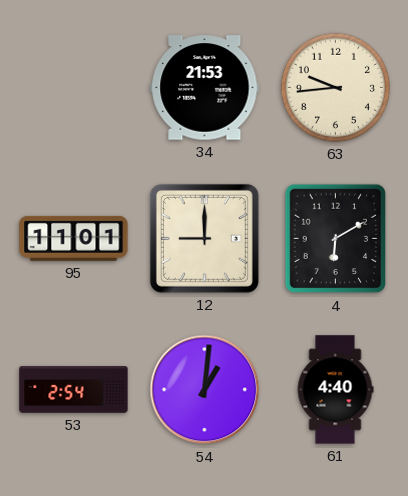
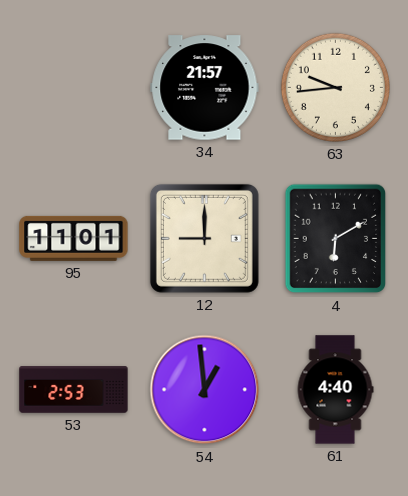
34: 21:53 -> 21:57 (205, 88)
53: 2:54 -> 2:53 (74, 390)
54: 1:01 -> 12:59 (205, 390)
